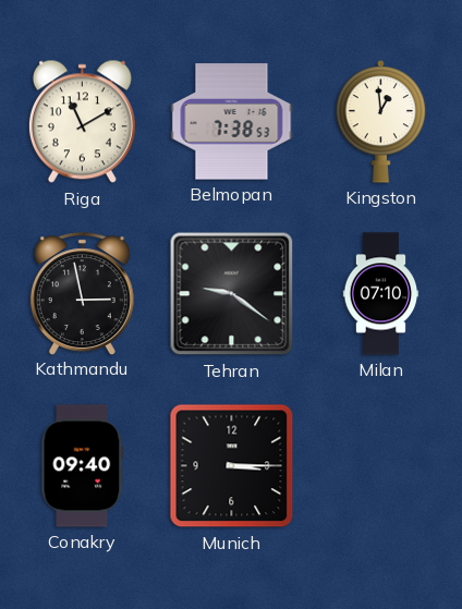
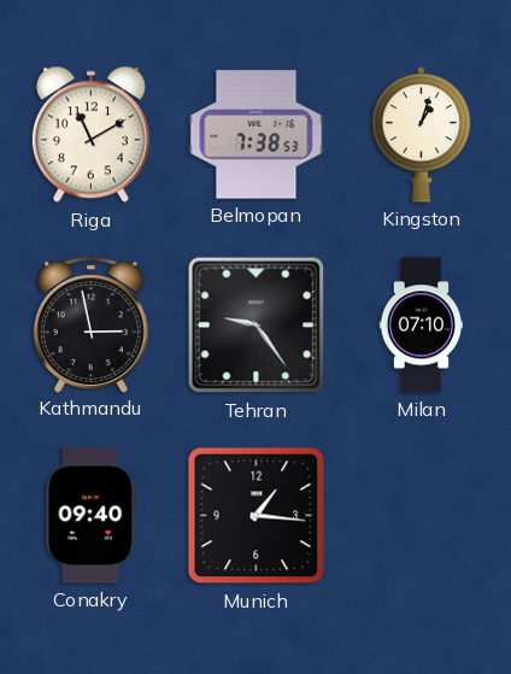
Kingston: 12:59 -> 1:03 (422, 135)
Tehran: 9:21 -> 9:24 (257, 326)
Munich: 3:15 -> 1:16 (257, 516)
